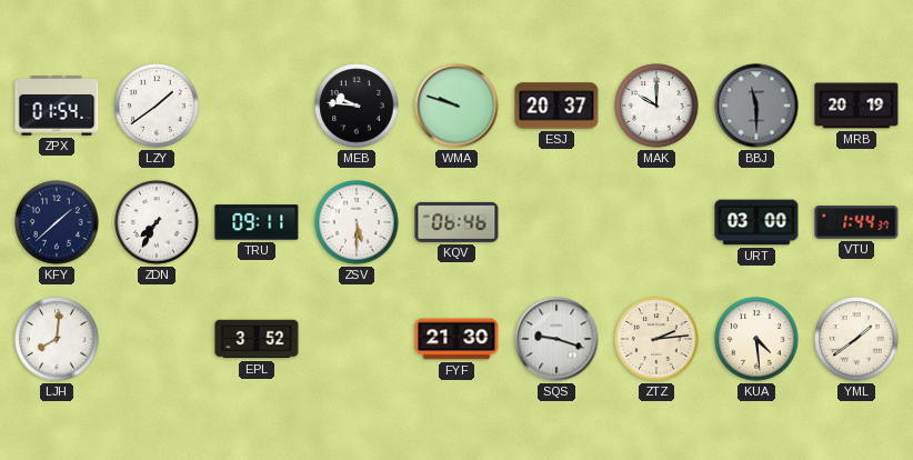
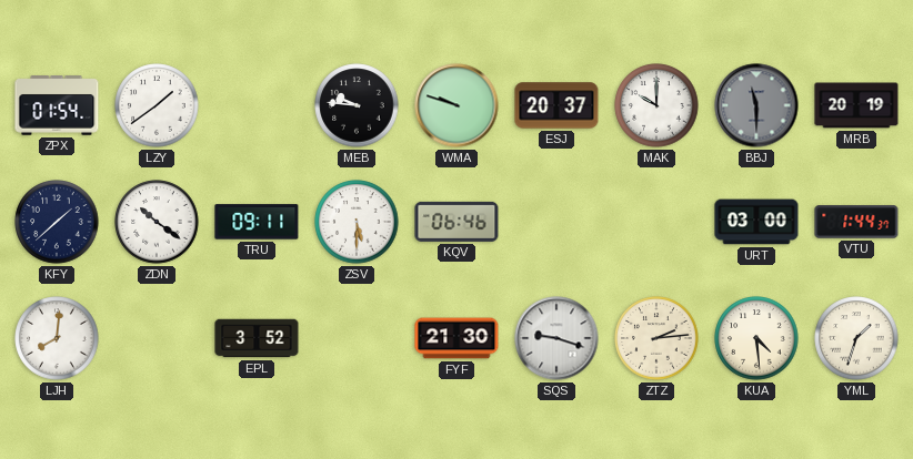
ZDN: 7:35 -> 10:21 (157, 222)
YML: 1:39 -> 1:33 (856, 338)
